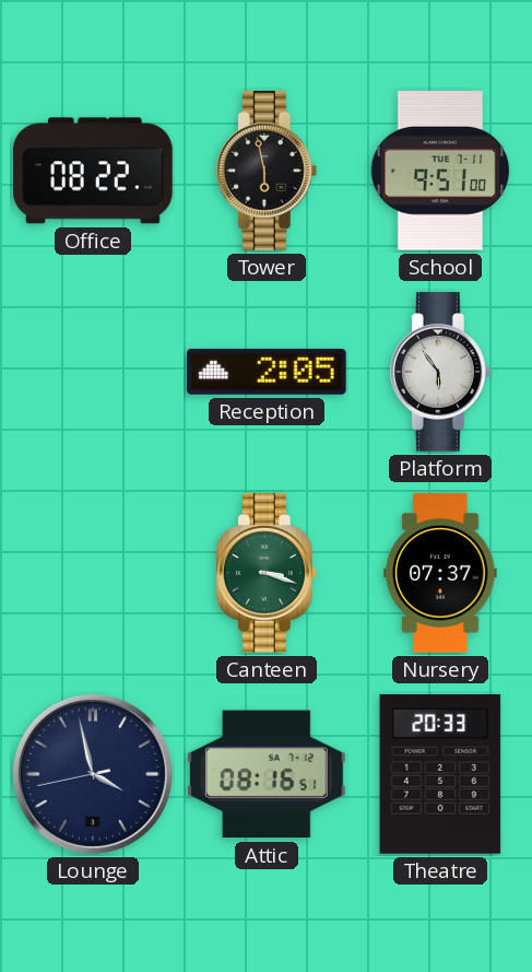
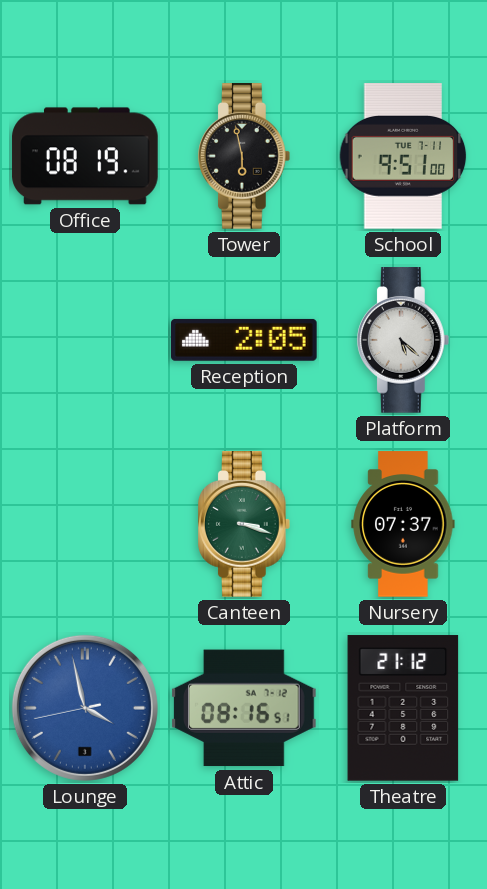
Office: 08:22 -> 08:19 (85, 156)
Platform: 5:54 -> 5:22 (403, 340)
Lounge dial: navy -> blue (85, 708)
Theatre: 20:33 -> 21:12 (403, 708)
